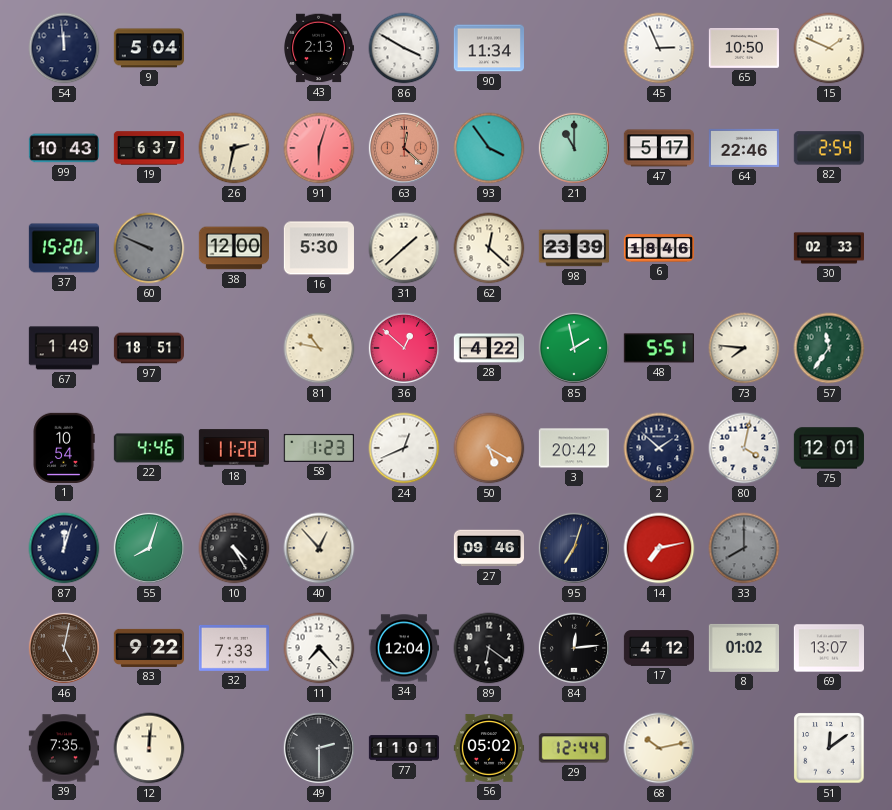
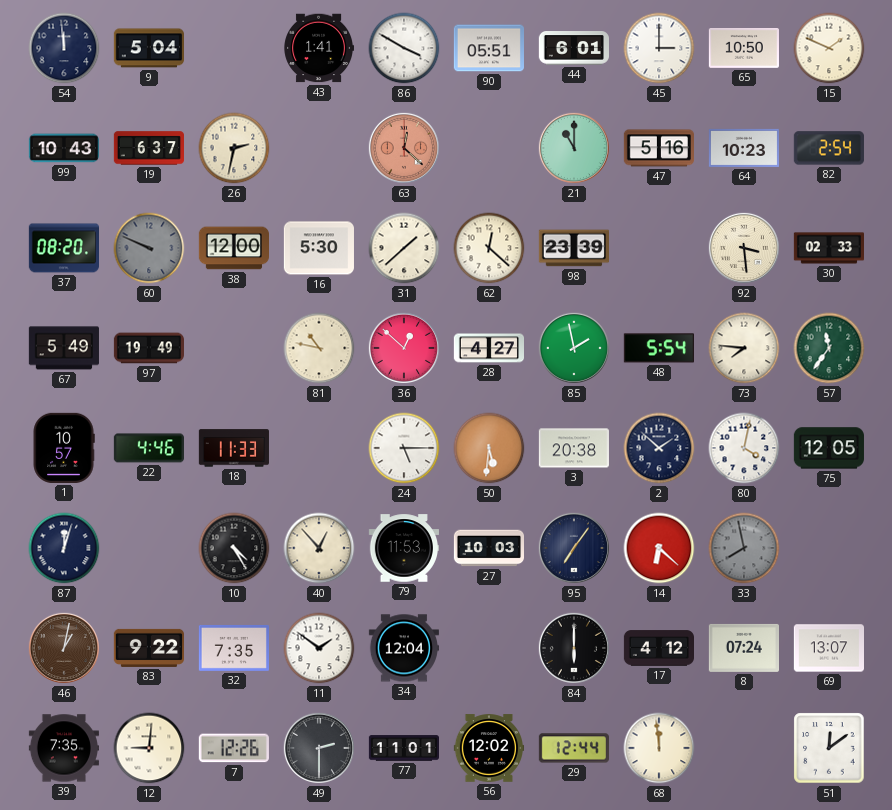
43: 2:13 -> 1:41 (318, 48)
90: 11:34 -> 05:51 (488, 48)
44: none -> 6:01 (573, 49)
45: 2:56 -> 3:00 (659, 48)
91: 6:03 -> none (319, 148)
93: 3:54 -> none (489, 148)
47: 5:17 -> 5:16 (658, 148)
64: 22:46 -> 10:23 (743, 148)
37: 15:20 -> 08:20 (63, 248)
6: 18:46 -> none (658, 248)
92: none -> 3:29 (744, 248)
67: 1:49 -> 5:49 (64, 348)
97: 18:51 -> 19:49 (148, 348)
28: 4:22 -> 4:27 (488, 348)
48: 5:51 -> 5:54 (659, 348)
1: 10:54 -> 10:57 (64, 448)
18: 11:28 -> 11:33 (234, 448)
58: 1:23 -> none (319, 448)
24: 12:41 -> 5:15 (404, 448)
50: 5:20 -> 5:31 (489, 448)
3: 20:42 -> 20:38 (573, 448)
75: 12:01 -> 12:05 (829, 448)
55: 8:03 -> none (149, 548)
79: none -> 11:53 (403, 548)
27: 09:46 -> 10:03 (488, 548)
95: 7:03 -> 7:06 (574, 548)
14: 7:13 -> 6:22 (659, 548)
33: 8:00 -> 7:58 (744, 548)
46: 5:02 -> 1:02 (64, 648)
32: 7:33 -> 7:35 (233, 648)
11: 7:23 -> 1:51 (319, 648)
89: 6:21 -> none (489, 648)
84: 12:14 -> 6:00 (574, 648)
8: 01:02 -> 07:24 (743, 648)
12: 12:01 -> 9:01 (149, 748)
7: none -> 12:26 (234, 748)
56: 05:02 -> 12:02 (488, 748)
68: 10:13 -> 11:59 (659, 748)
